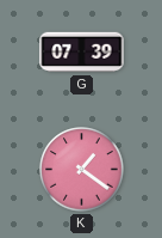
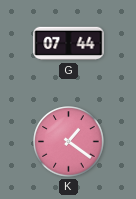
G: 07:39 -> 07:44 (69, 44)
